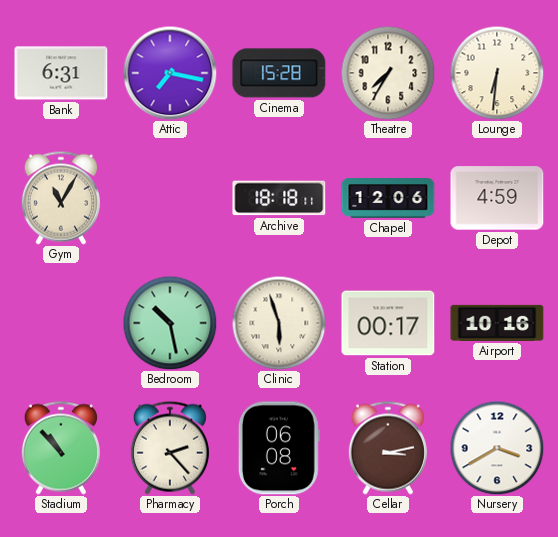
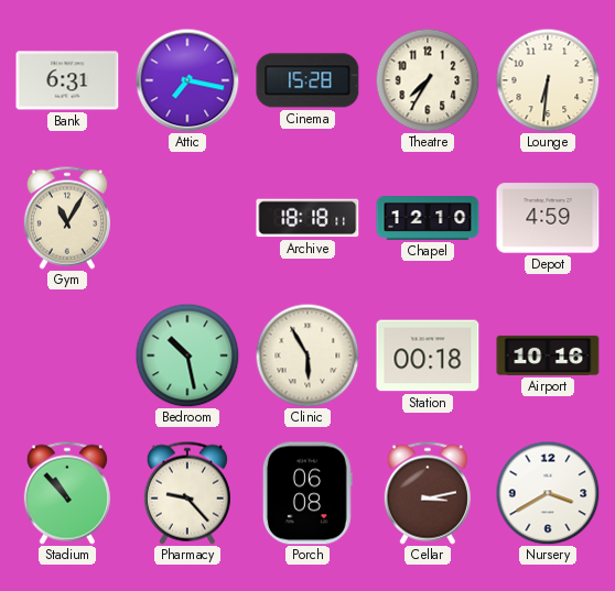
Chapel: 12:06 -> 12:10 (428, 218)
Clinic: 5:57 -> 5:55 (307, 355)
Station: 00:17 -> 00:18 (428, 355)
Pharmacy: 2:23 -> 9:23 (187, 493)
